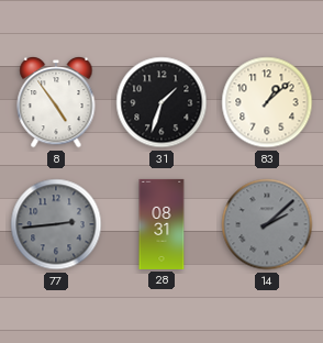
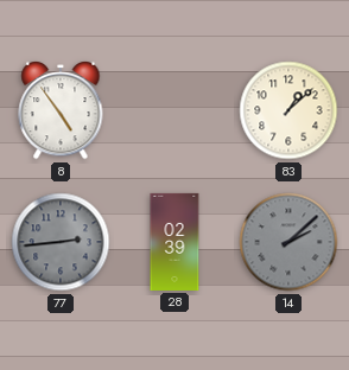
31: 1:33 -> none (161, 102)
28: 08:31 -> 02:39 (174, 242)
